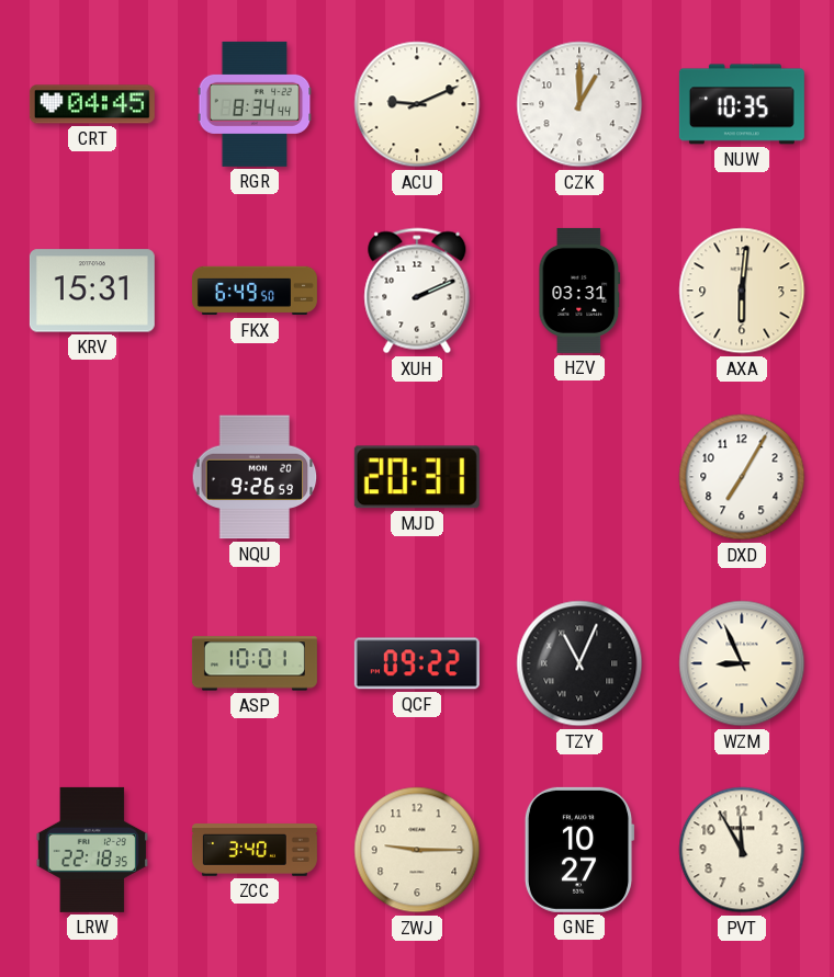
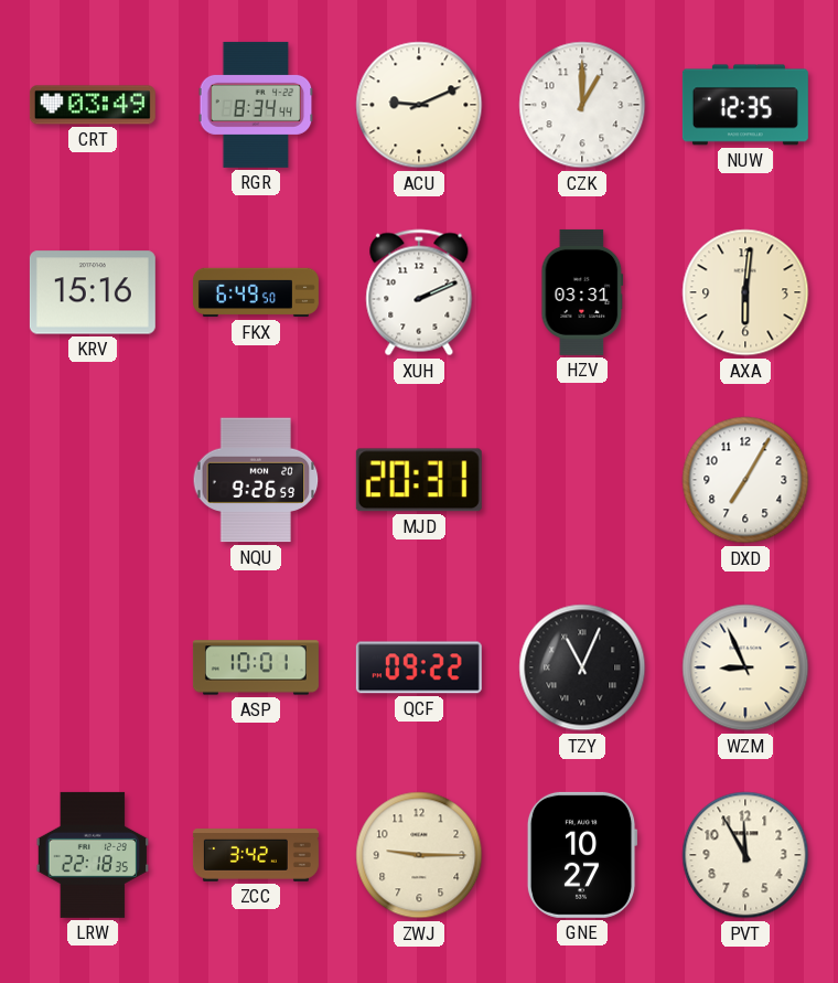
CRT: 04:45 -> 03:49 (93, 105)
NUW: 10:35 -> 12:35 (745, 105)
KRV: 15:31 -> 15:16 (93, 292)
ZCC: 3:40 -> 3:42 (256, 856)
